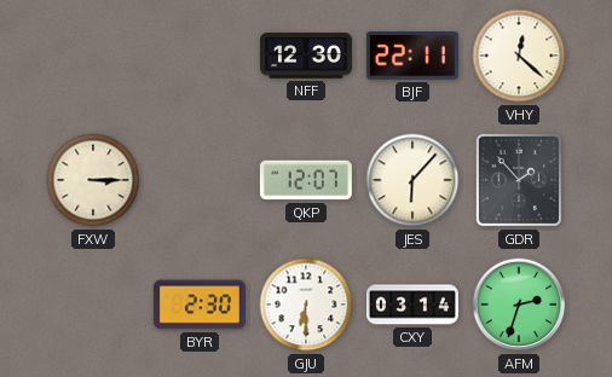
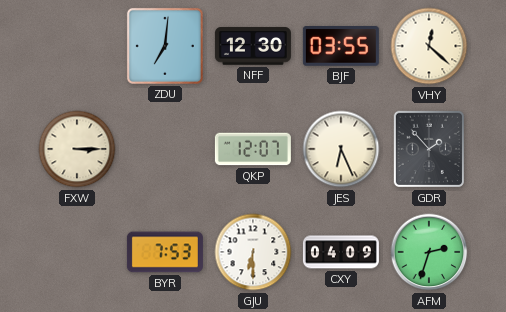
ZDU: none -> 7:01 (165, 46)
BJF: 22:11 -> 03:55 (341, 47)
JES: 6:07 -> 6:26 (341, 149)
BYR: 2:30 -> 7:53 (165, 252)
CXY: 03:14 -> 04:09 (341, 252)
